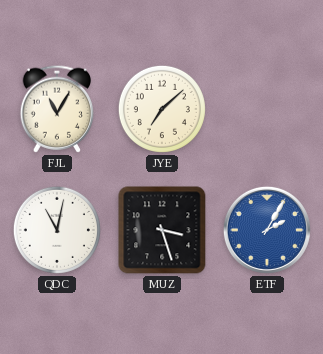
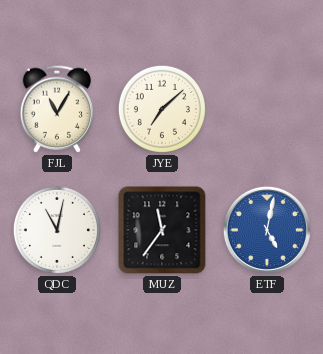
MUZ: 3:27 -> 11:36 (162, 230)
ETF: 2:05 -> 5:02 (267, 230)
